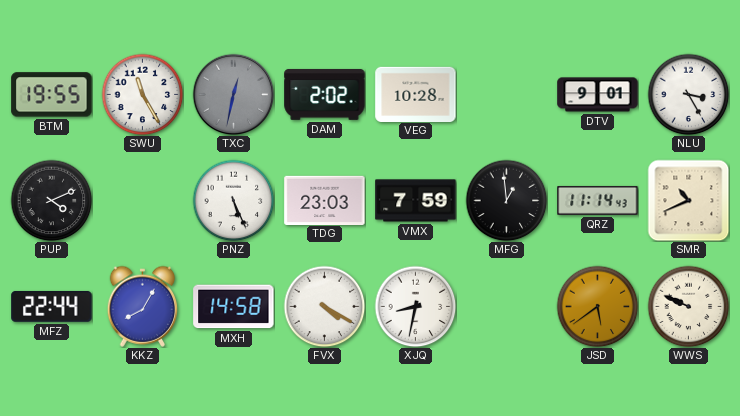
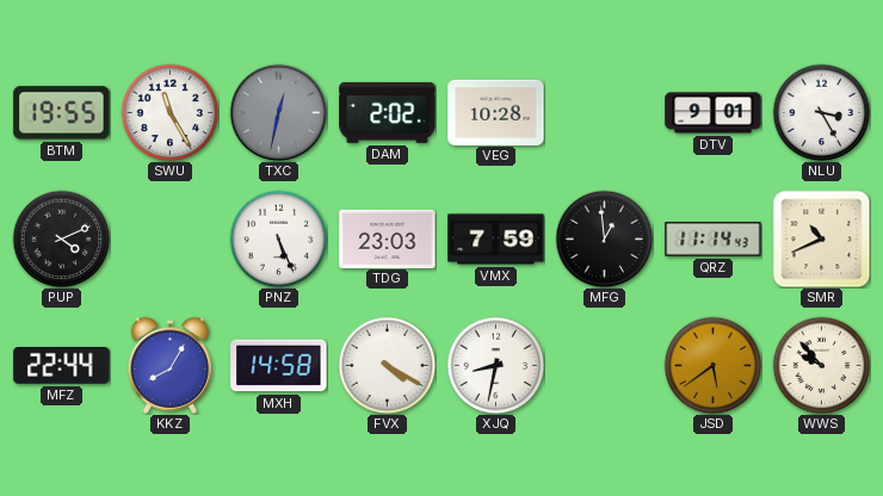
WWS: 9:49 -> 9:53 (821, 365)
